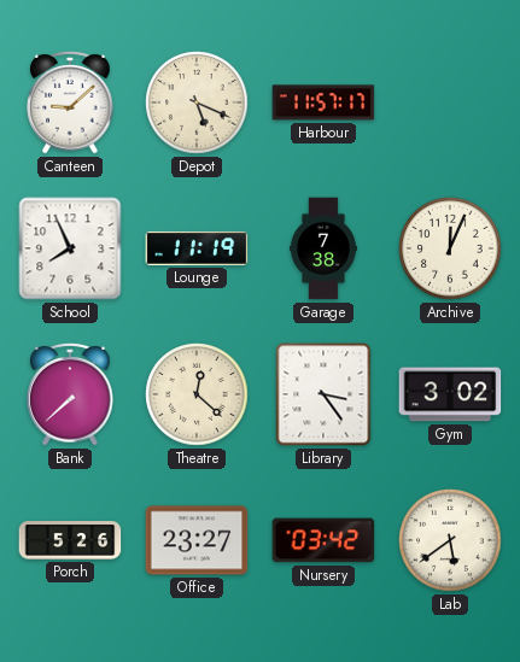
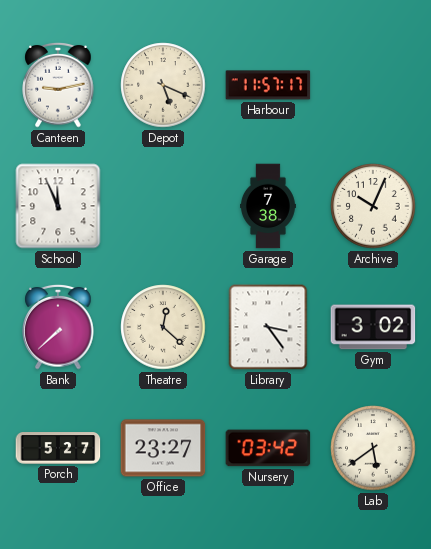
Canteen: 9:08 -> 9:13 (58, 85)
School: 7:56 -> 11:56 (58, 206)
Lounge: 11:19 -> none (197, 248)
Archive: 12:04 -> 10:04 (373, 206)
Porch: 5:26 -> 5:27 (58, 448)
